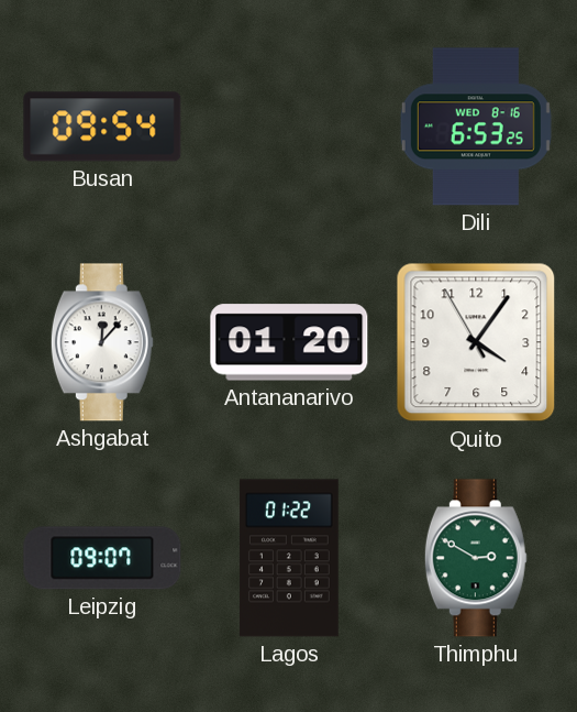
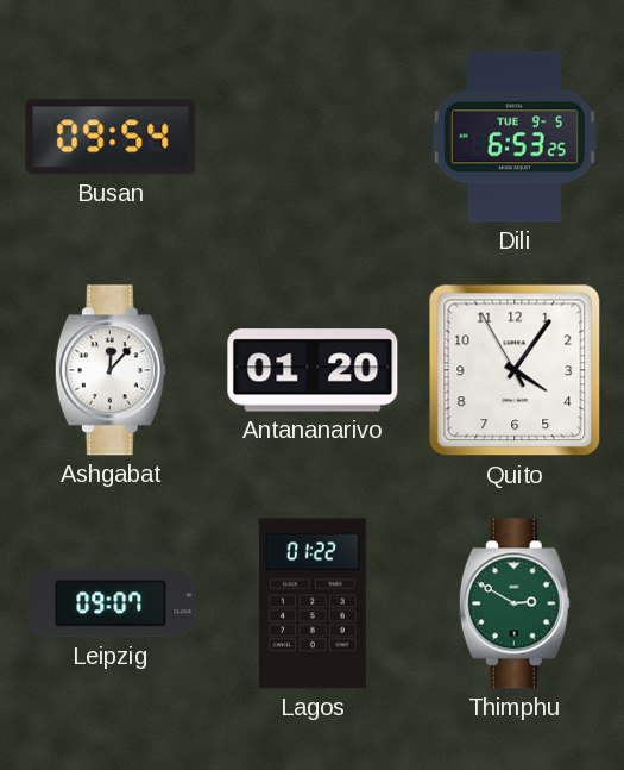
Dili date: WED 8-16 -> TUE 9-5 (515, 137)
